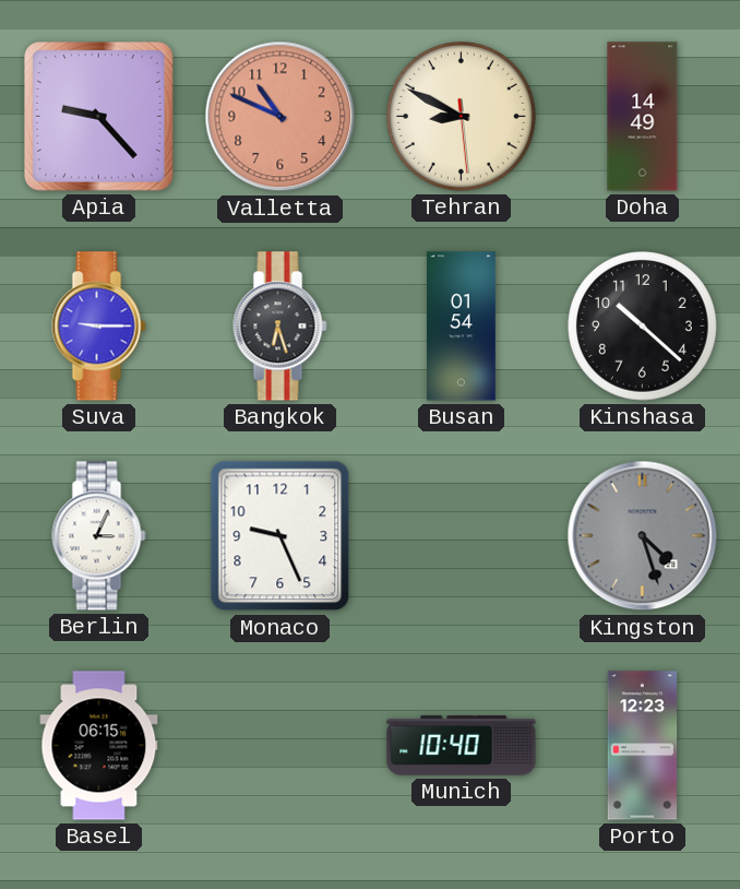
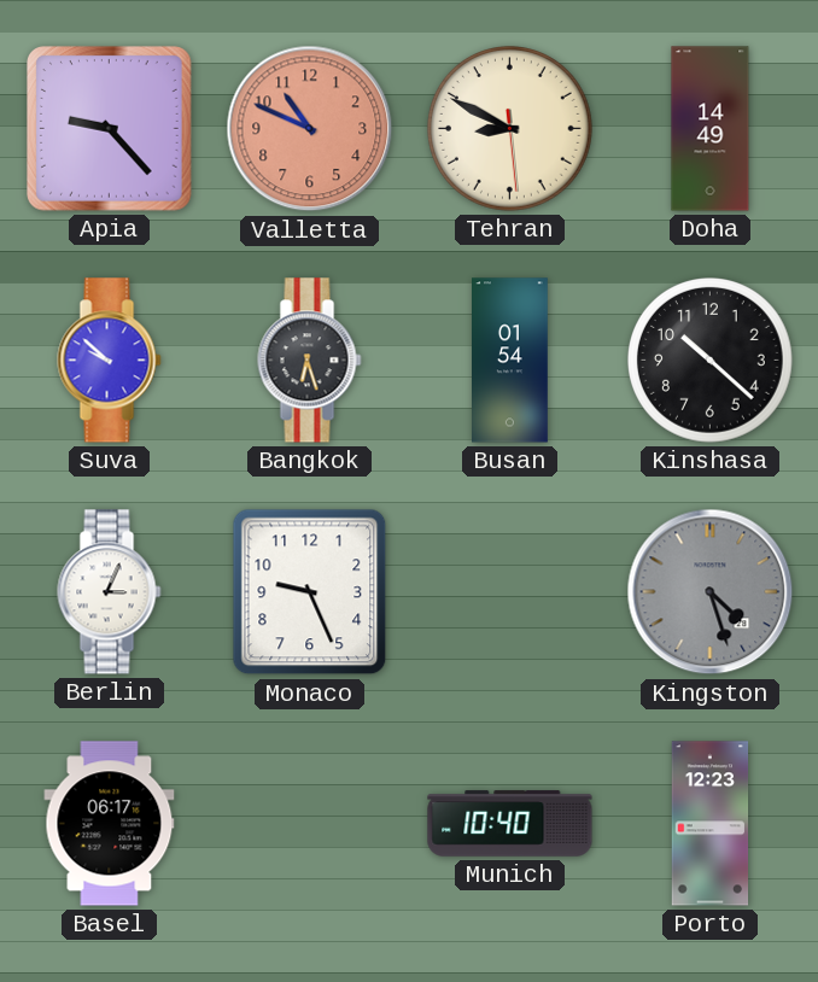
Suva: 9:15 -> 9:52 (110, 361)
Basel: 06:15 -> 06:17 (110, 824)
